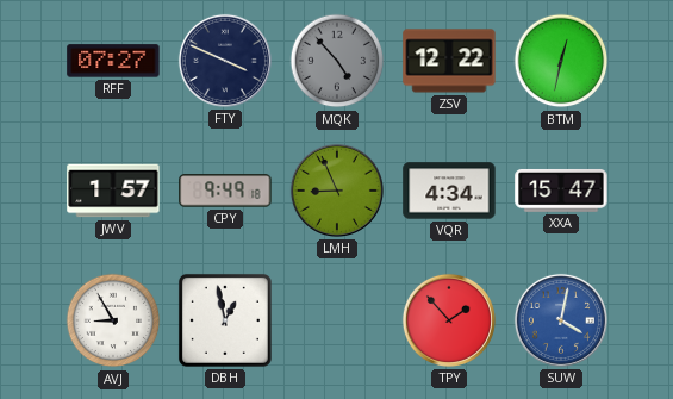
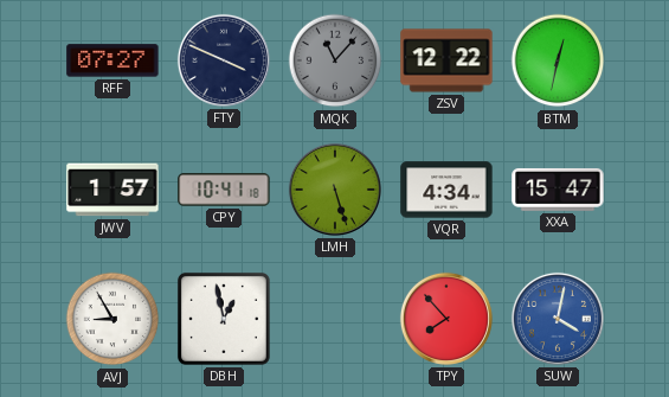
MQK: 4:53 -> 11:07 (335, 60)
CPY: 9:49 -> 10:41 (224, 190)
LMH: 8:56 -> 5:27 (335, 190)
TPY: 1:53 -> 7:53 (446, 319)
